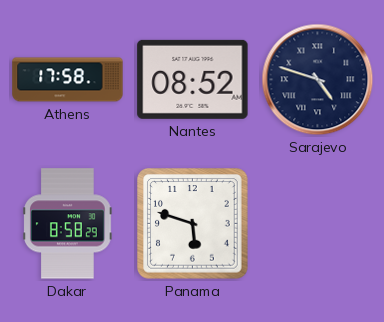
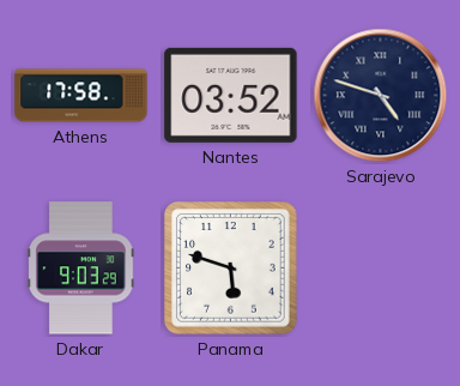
Nantes: 08:52 -> 03:52 (231, 95)
Dakar: 8:58 -> 9:03 (81, 269)
